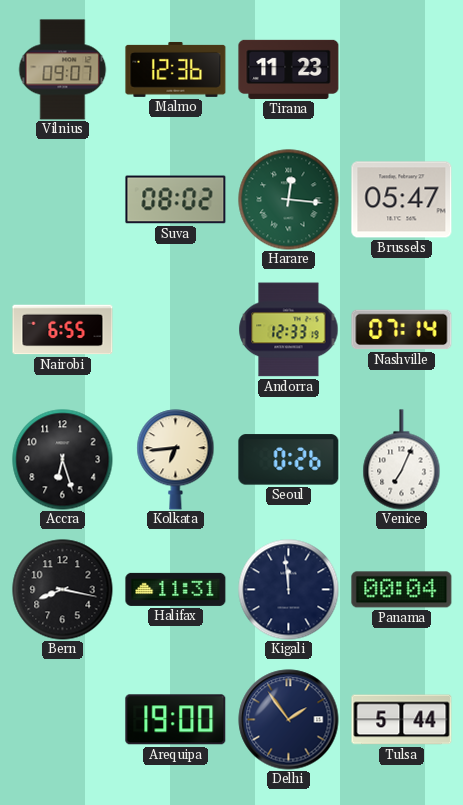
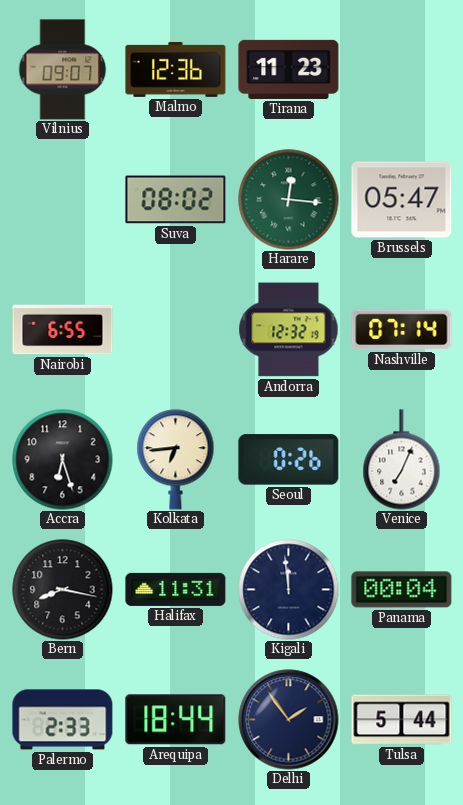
Andorra: 12:33 -> 12:32 (289, 330)
Palermo: none -> 2:33 (63, 720)
Arequipa: 19:00 -> 18:44 (176, 720)
